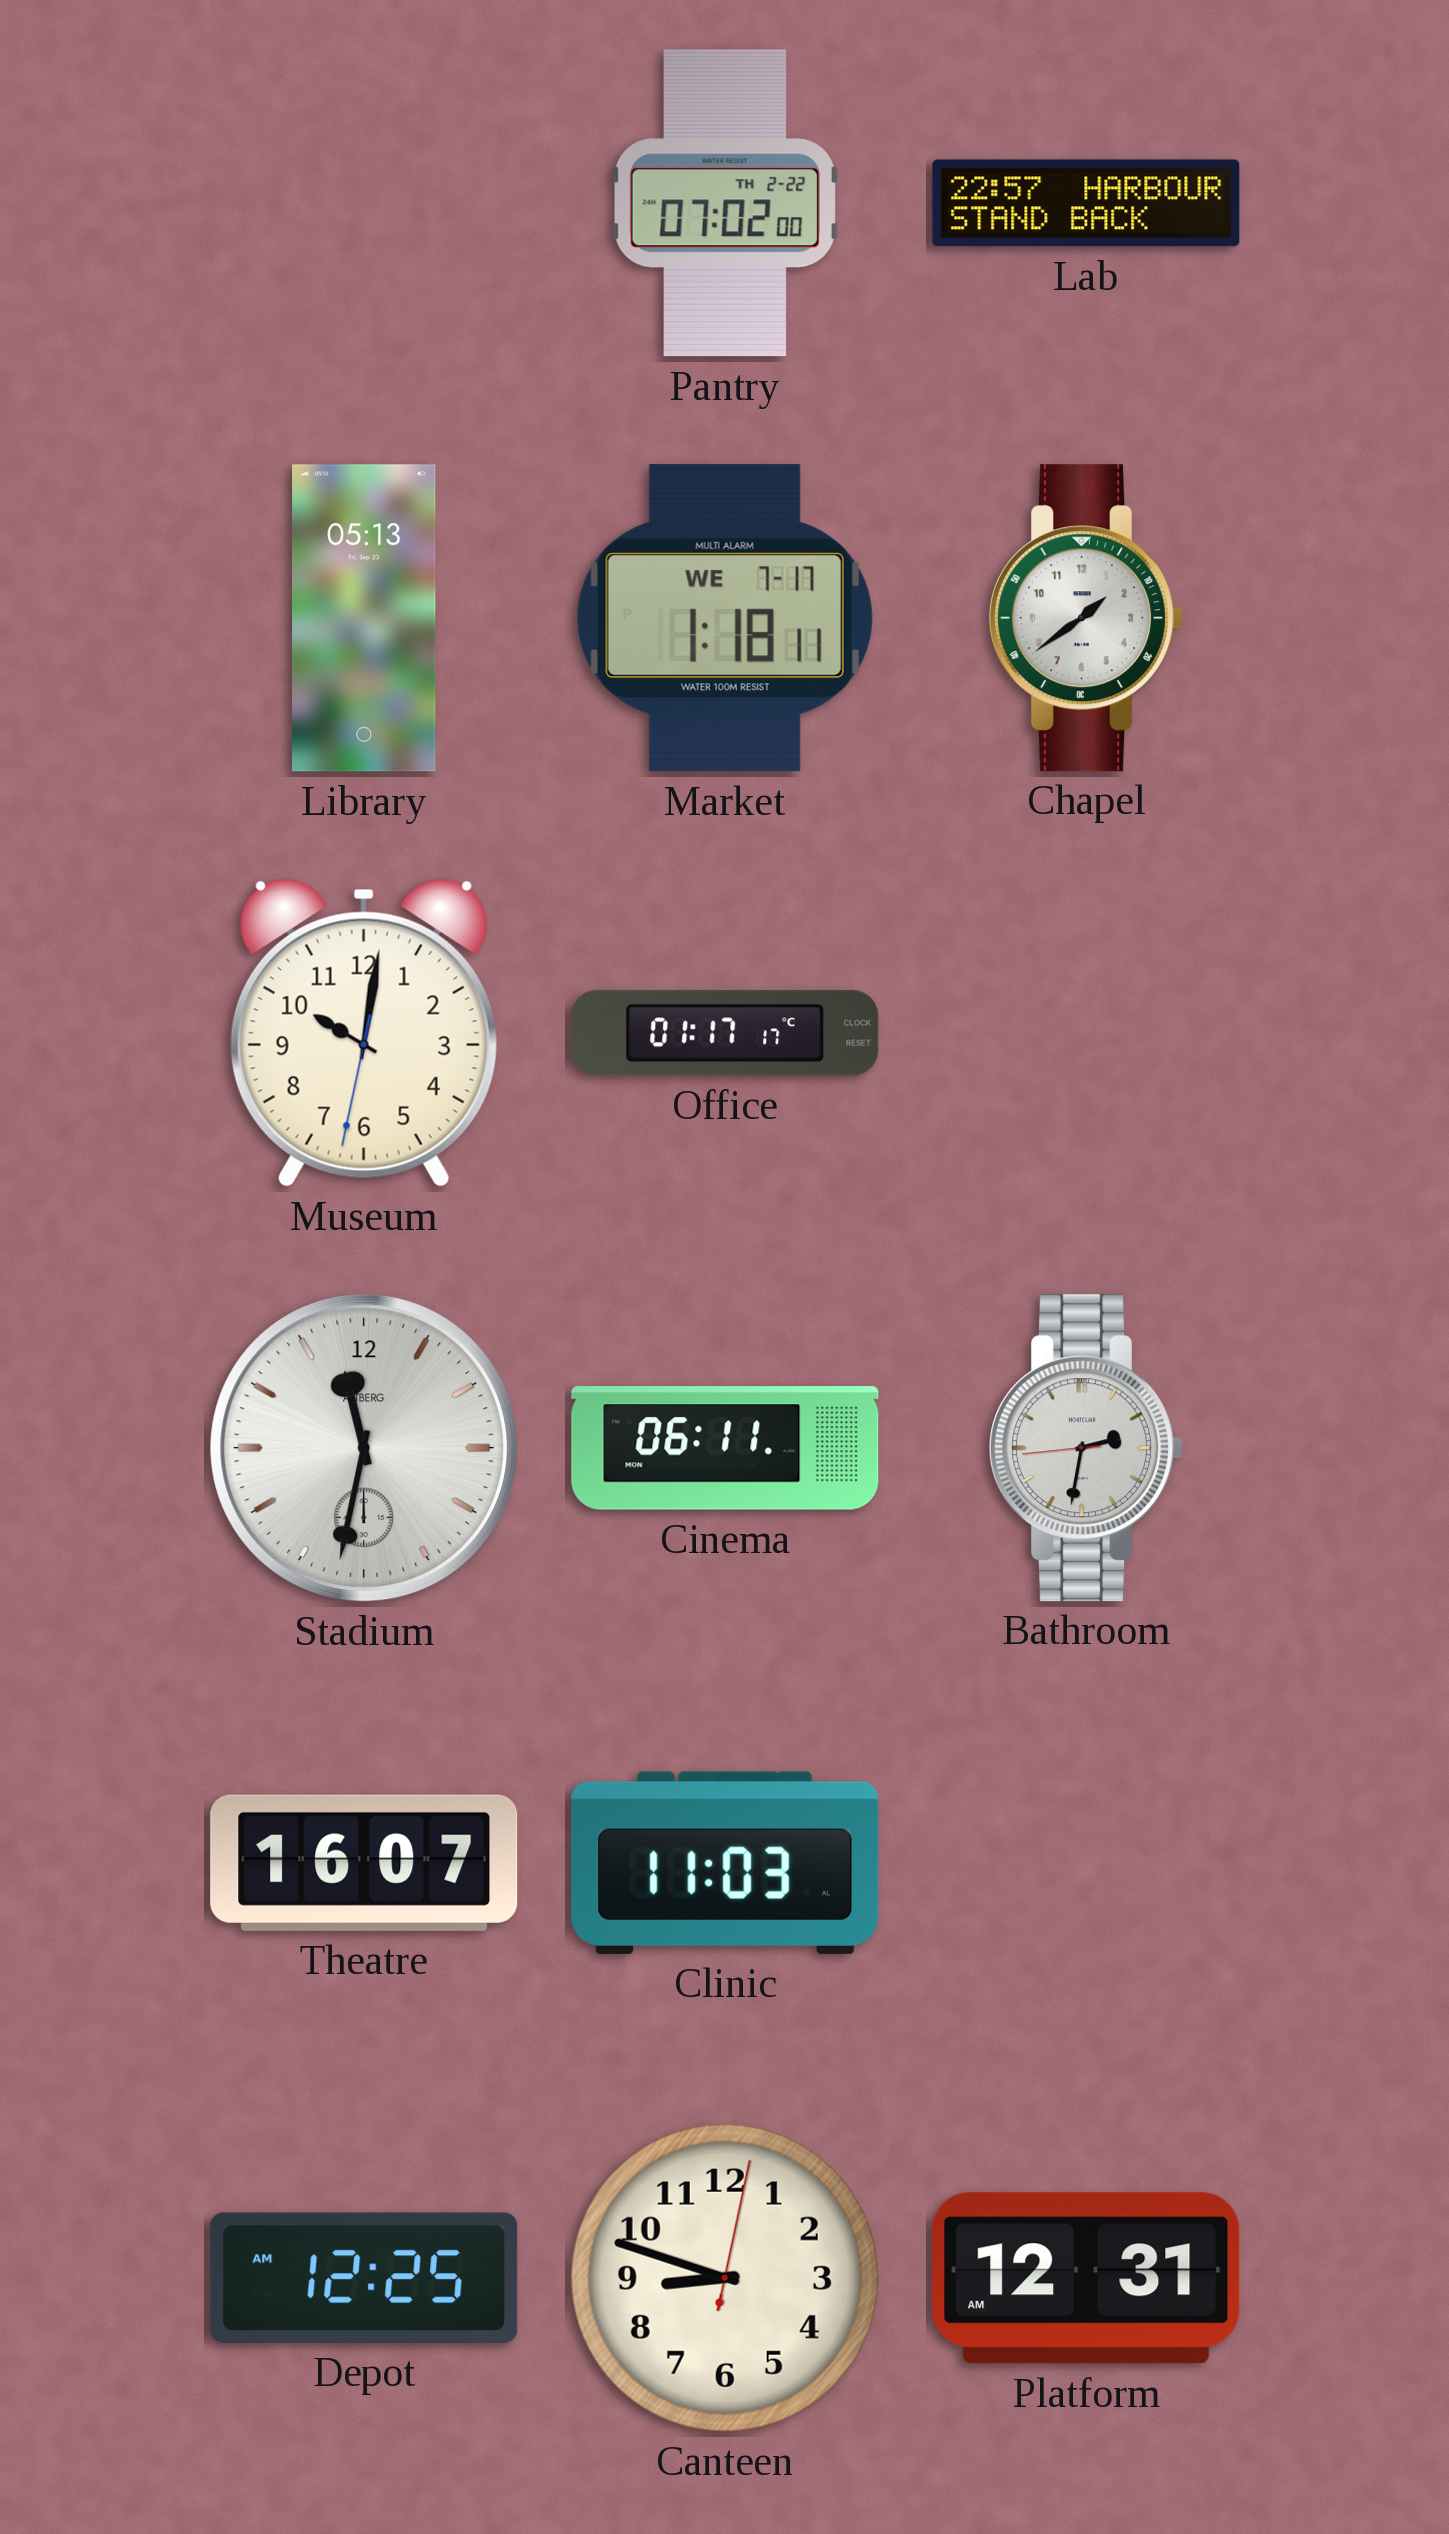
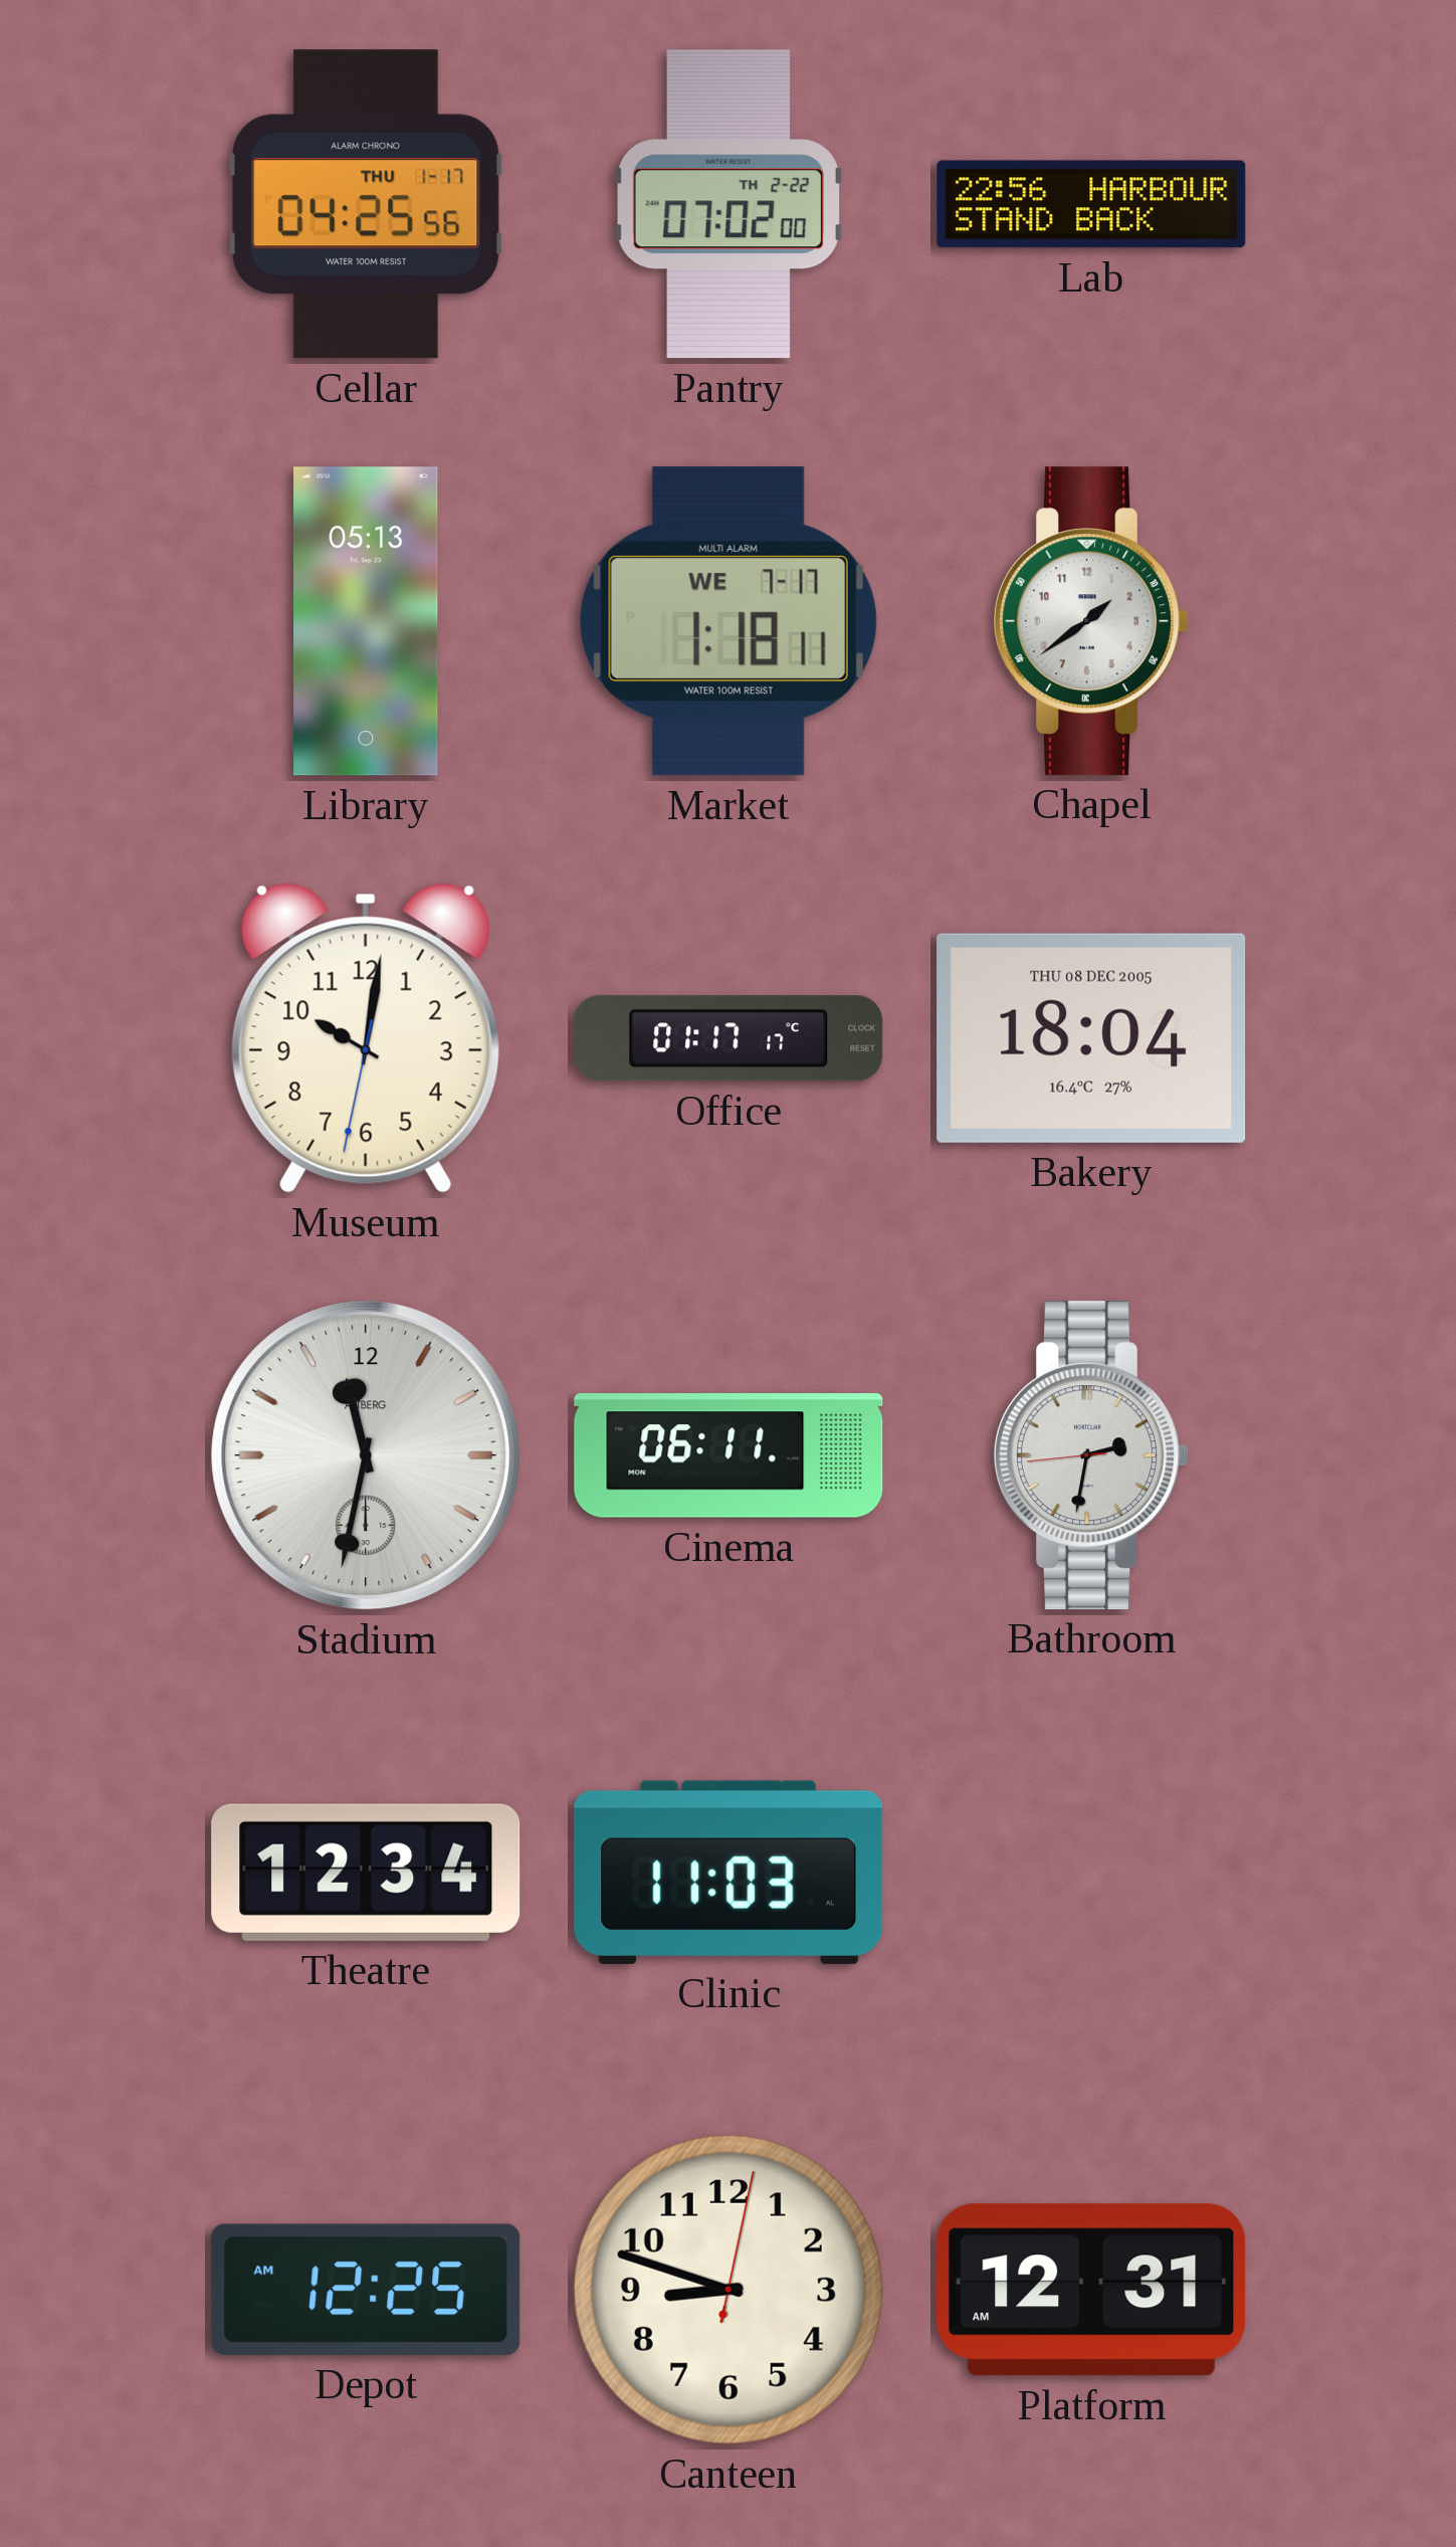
Cellar: none -> 04:25 (366, 204)
Lab: 22:57 -> 22:56 (1091, 204)
Bakery: none -> 18:04 (1091, 1038)
Theatre: 16:07 -> 12:34 (366, 1873)
